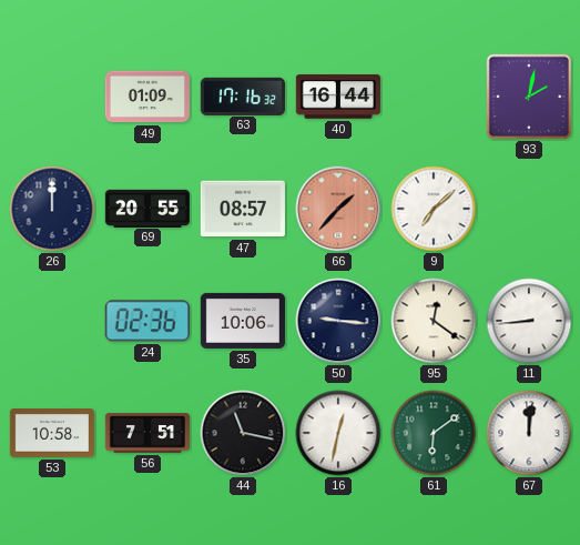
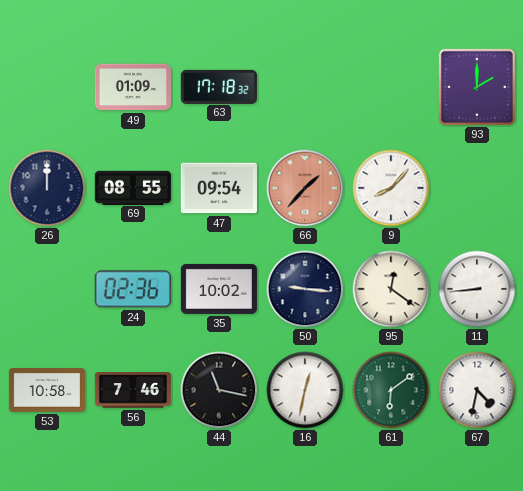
63: 17:16 -> 17:18 (219, 86)
40: 16:44 -> none (338, 97)
93: 2:02 -> 2:00 (477, 87)
69: 20:55 -> 08:55 (133, 187)
47: 08:57 -> 09:54 (219, 188)
9: 7:08 -> 8:07 (391, 188)
35: 10:06 -> 10:02 (219, 289)
56: 7:51 -> 7:46 (132, 390)
67: 12:01 -> 4:32 (477, 390)
